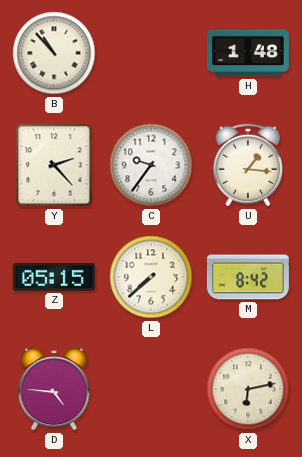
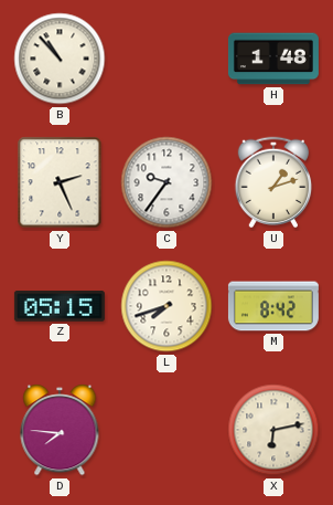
Y: 2:23 -> 2:26 (60, 182)
U: 1:16 -> 1:12 (273, 182)
L: 7:38 -> 7:42 (166, 306)
D: 4:46 -> 7:46 (60, 430)
